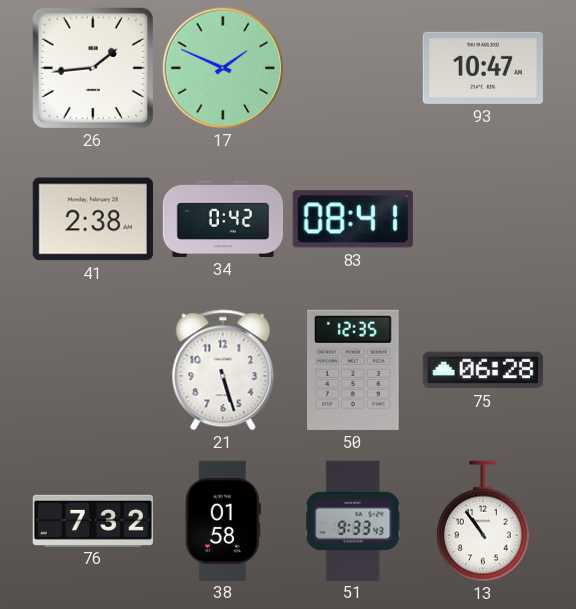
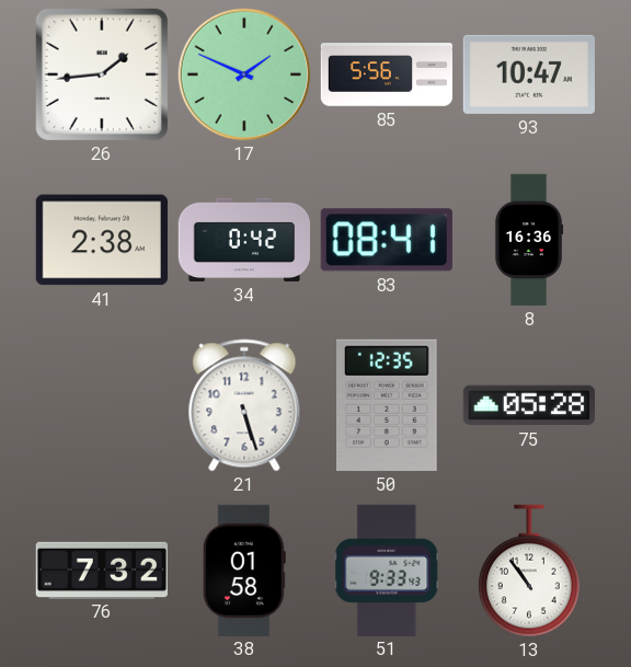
85: none -> 5:56 (387, 74)
8: none -> 16:36 (529, 240)
75: 06:28 -> 05:28 (529, 405)
